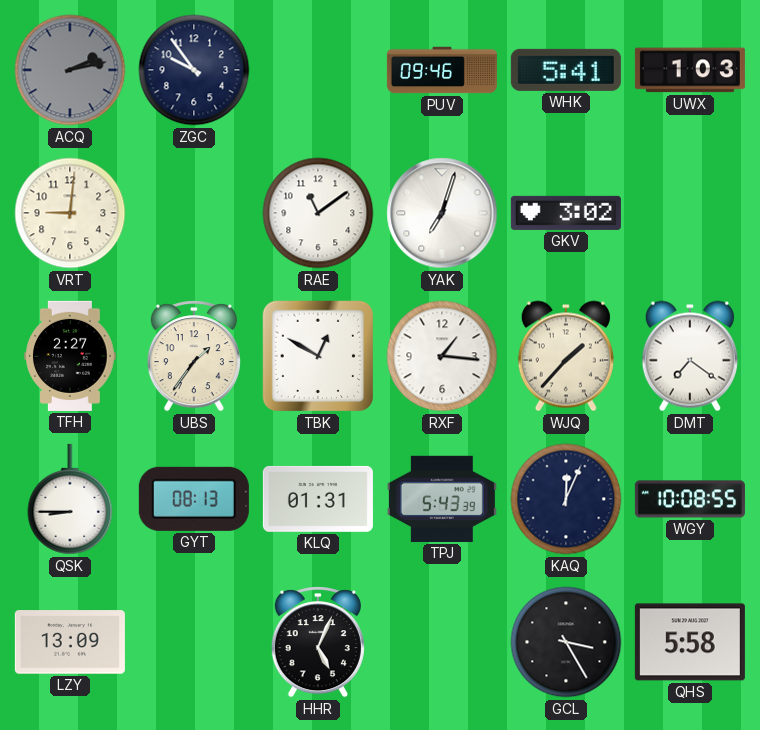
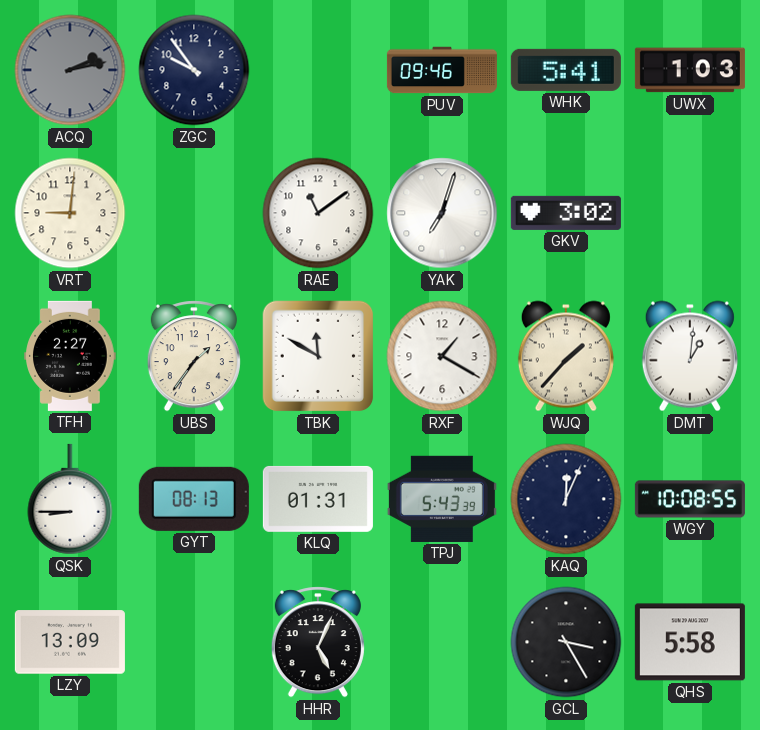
TBK: 12:50 -> 11:50 (318, 356)
RXF: 1:16 -> 1:20 (442, 356)
DMT: 7:21 -> 1:01 (690, 356)
